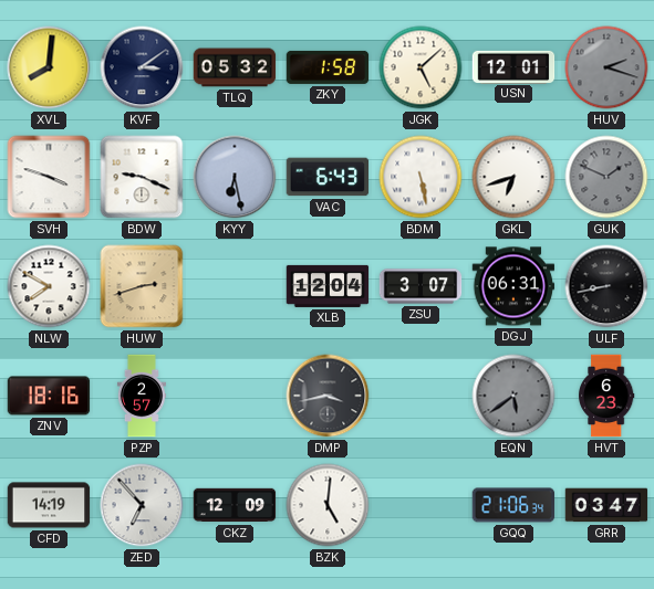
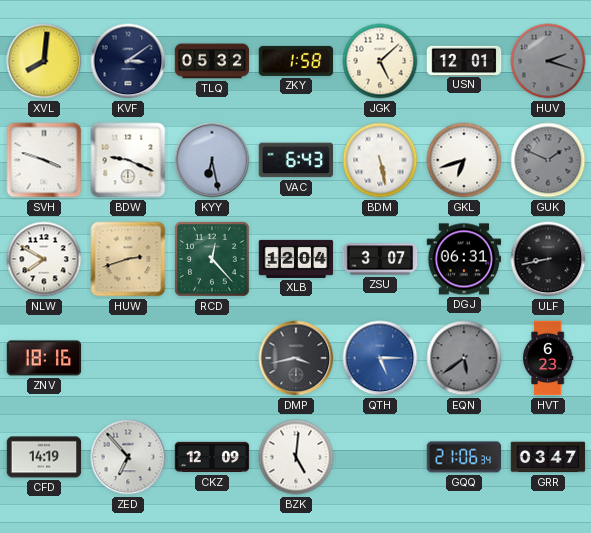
RCD: none -> 12:23 (212, 259)
PZP: 2:57 -> none (142, 396)
QTH: none -> 5:15 (380, 358)
